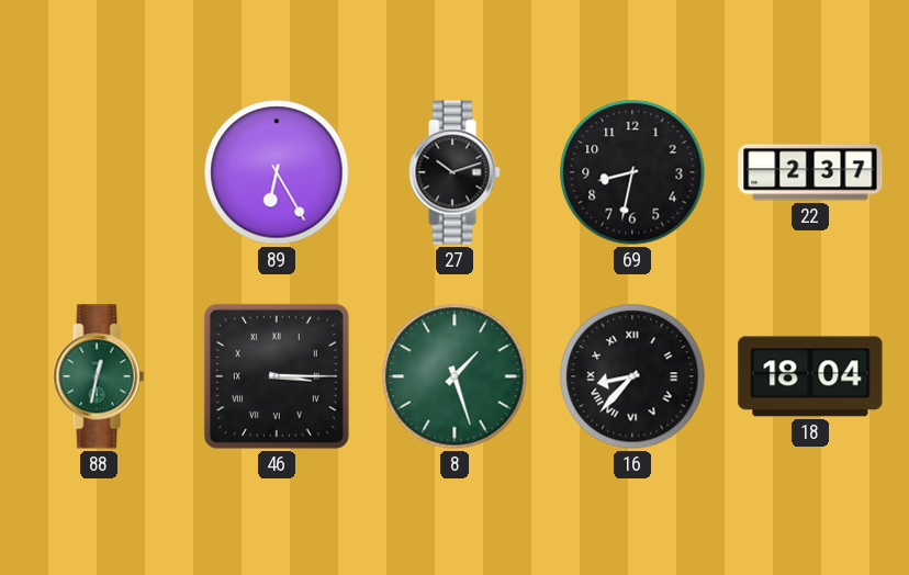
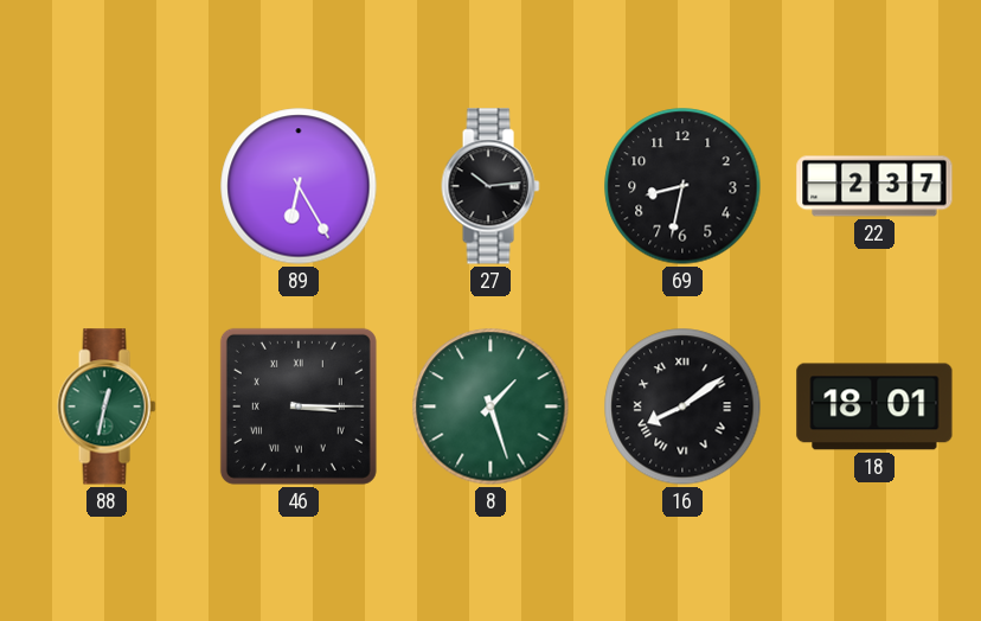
27: 10:12 -> 10:14 (490, 186)
16: 8:37 -> 8:09 (682, 406)
18: 18:04 -> 18:01 (874, 406)
